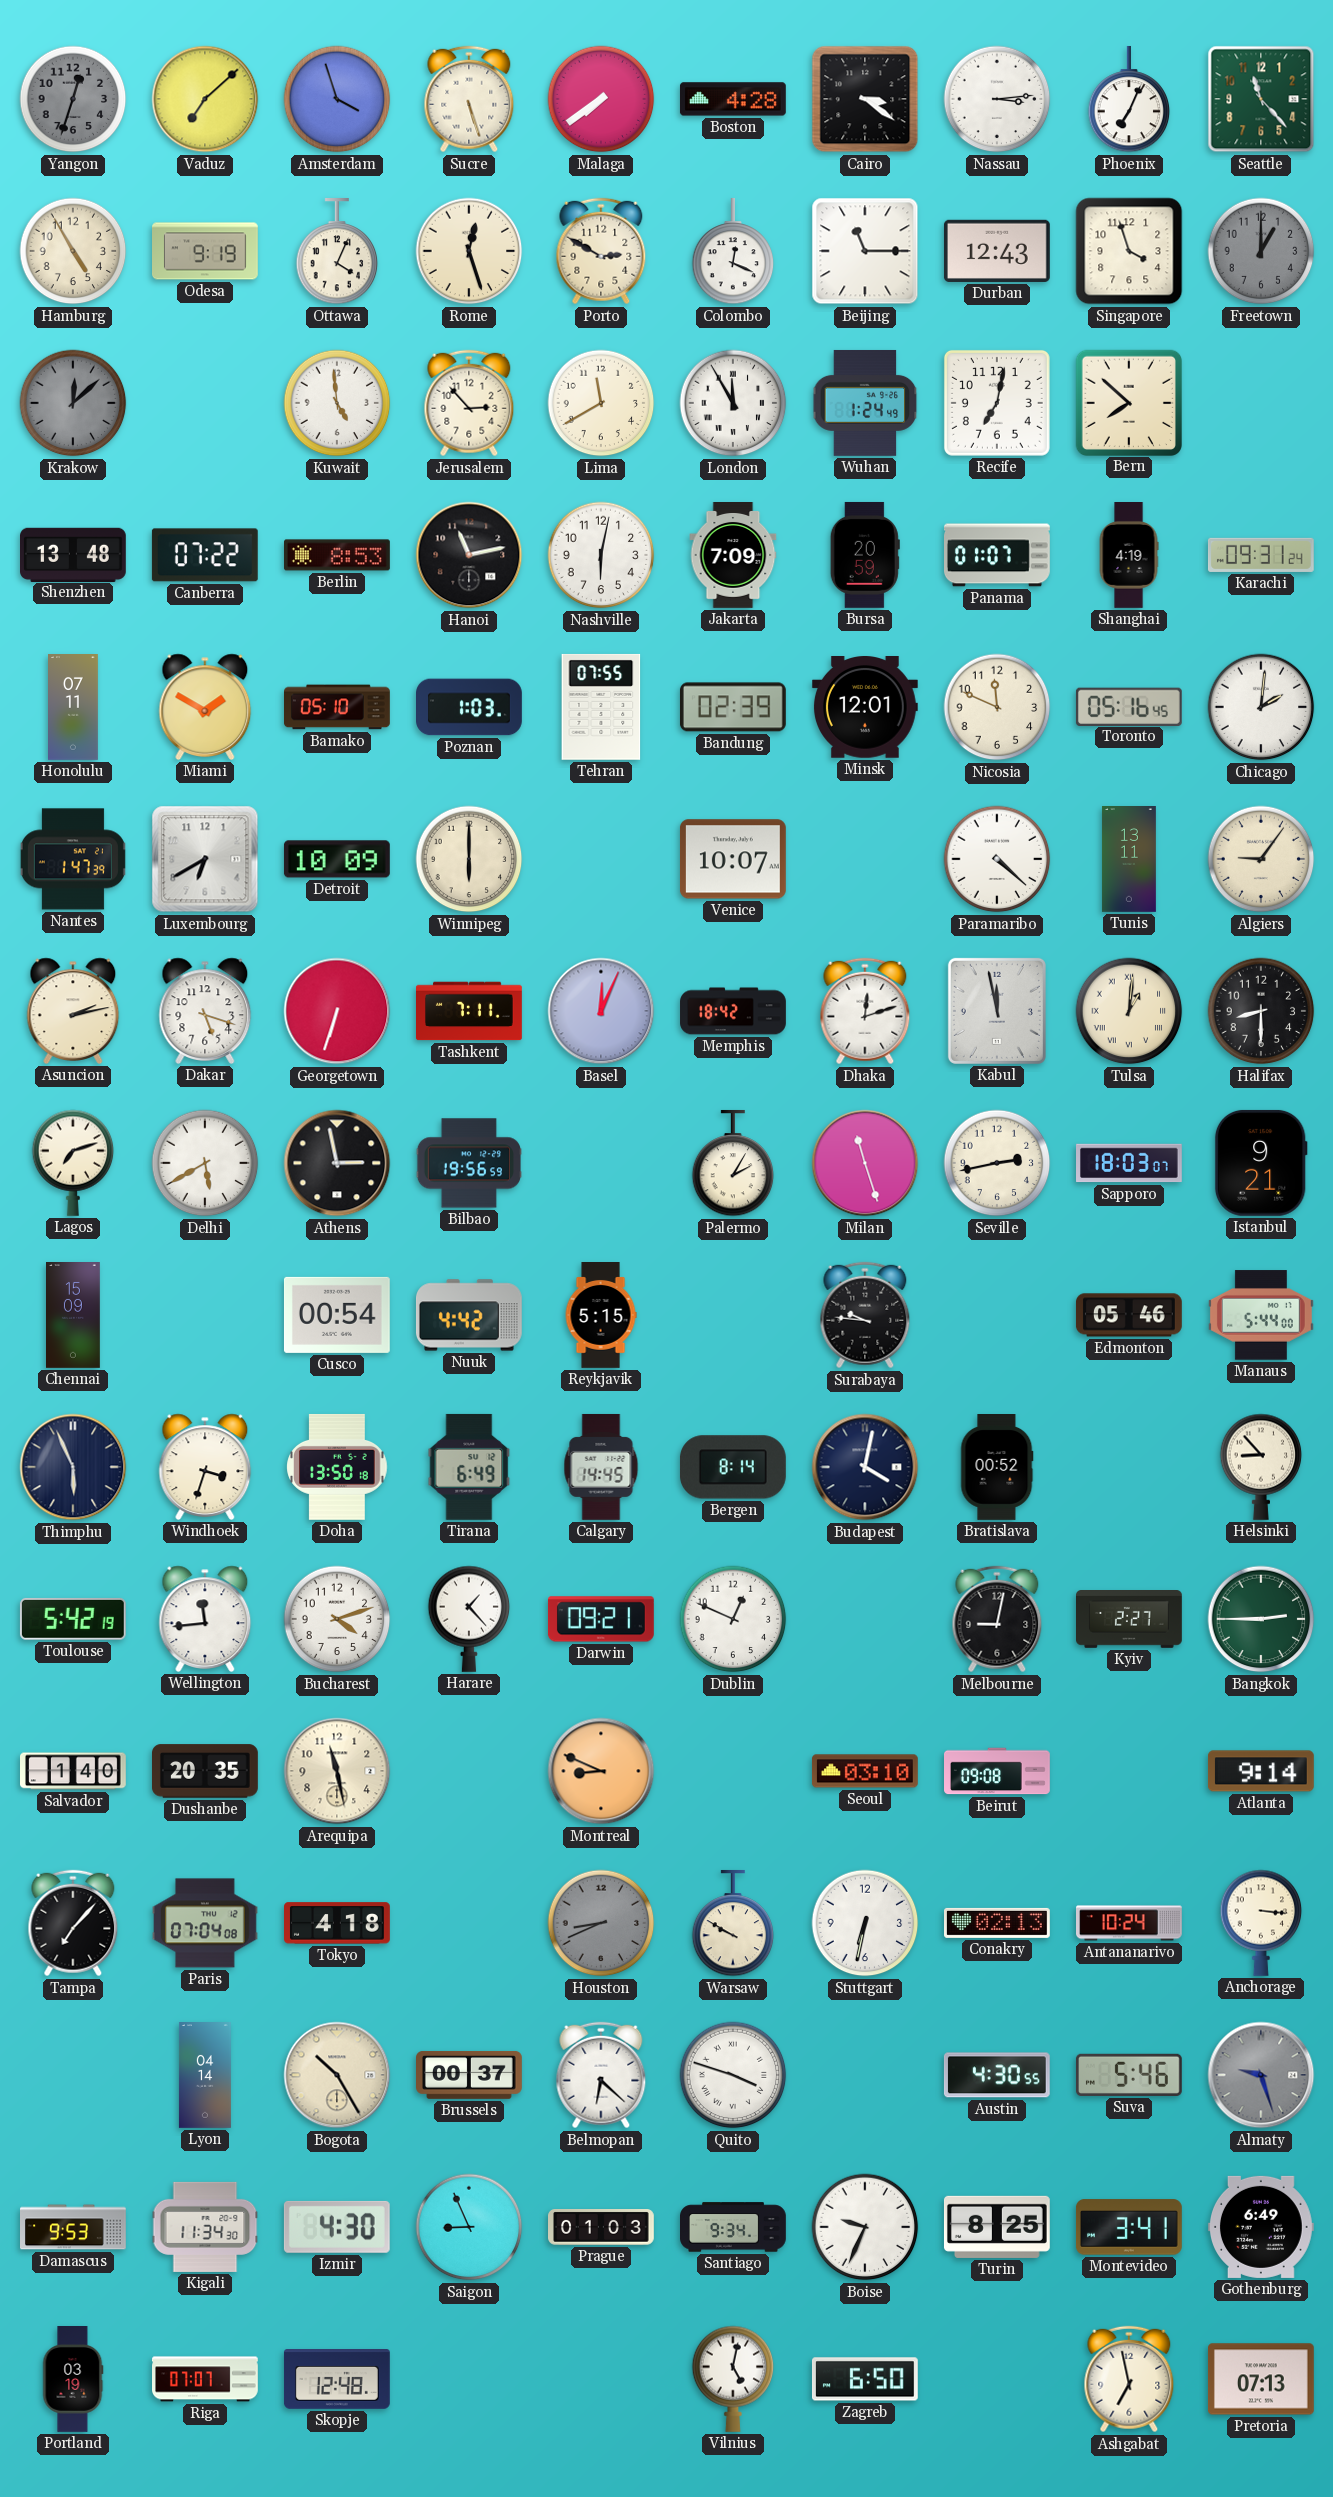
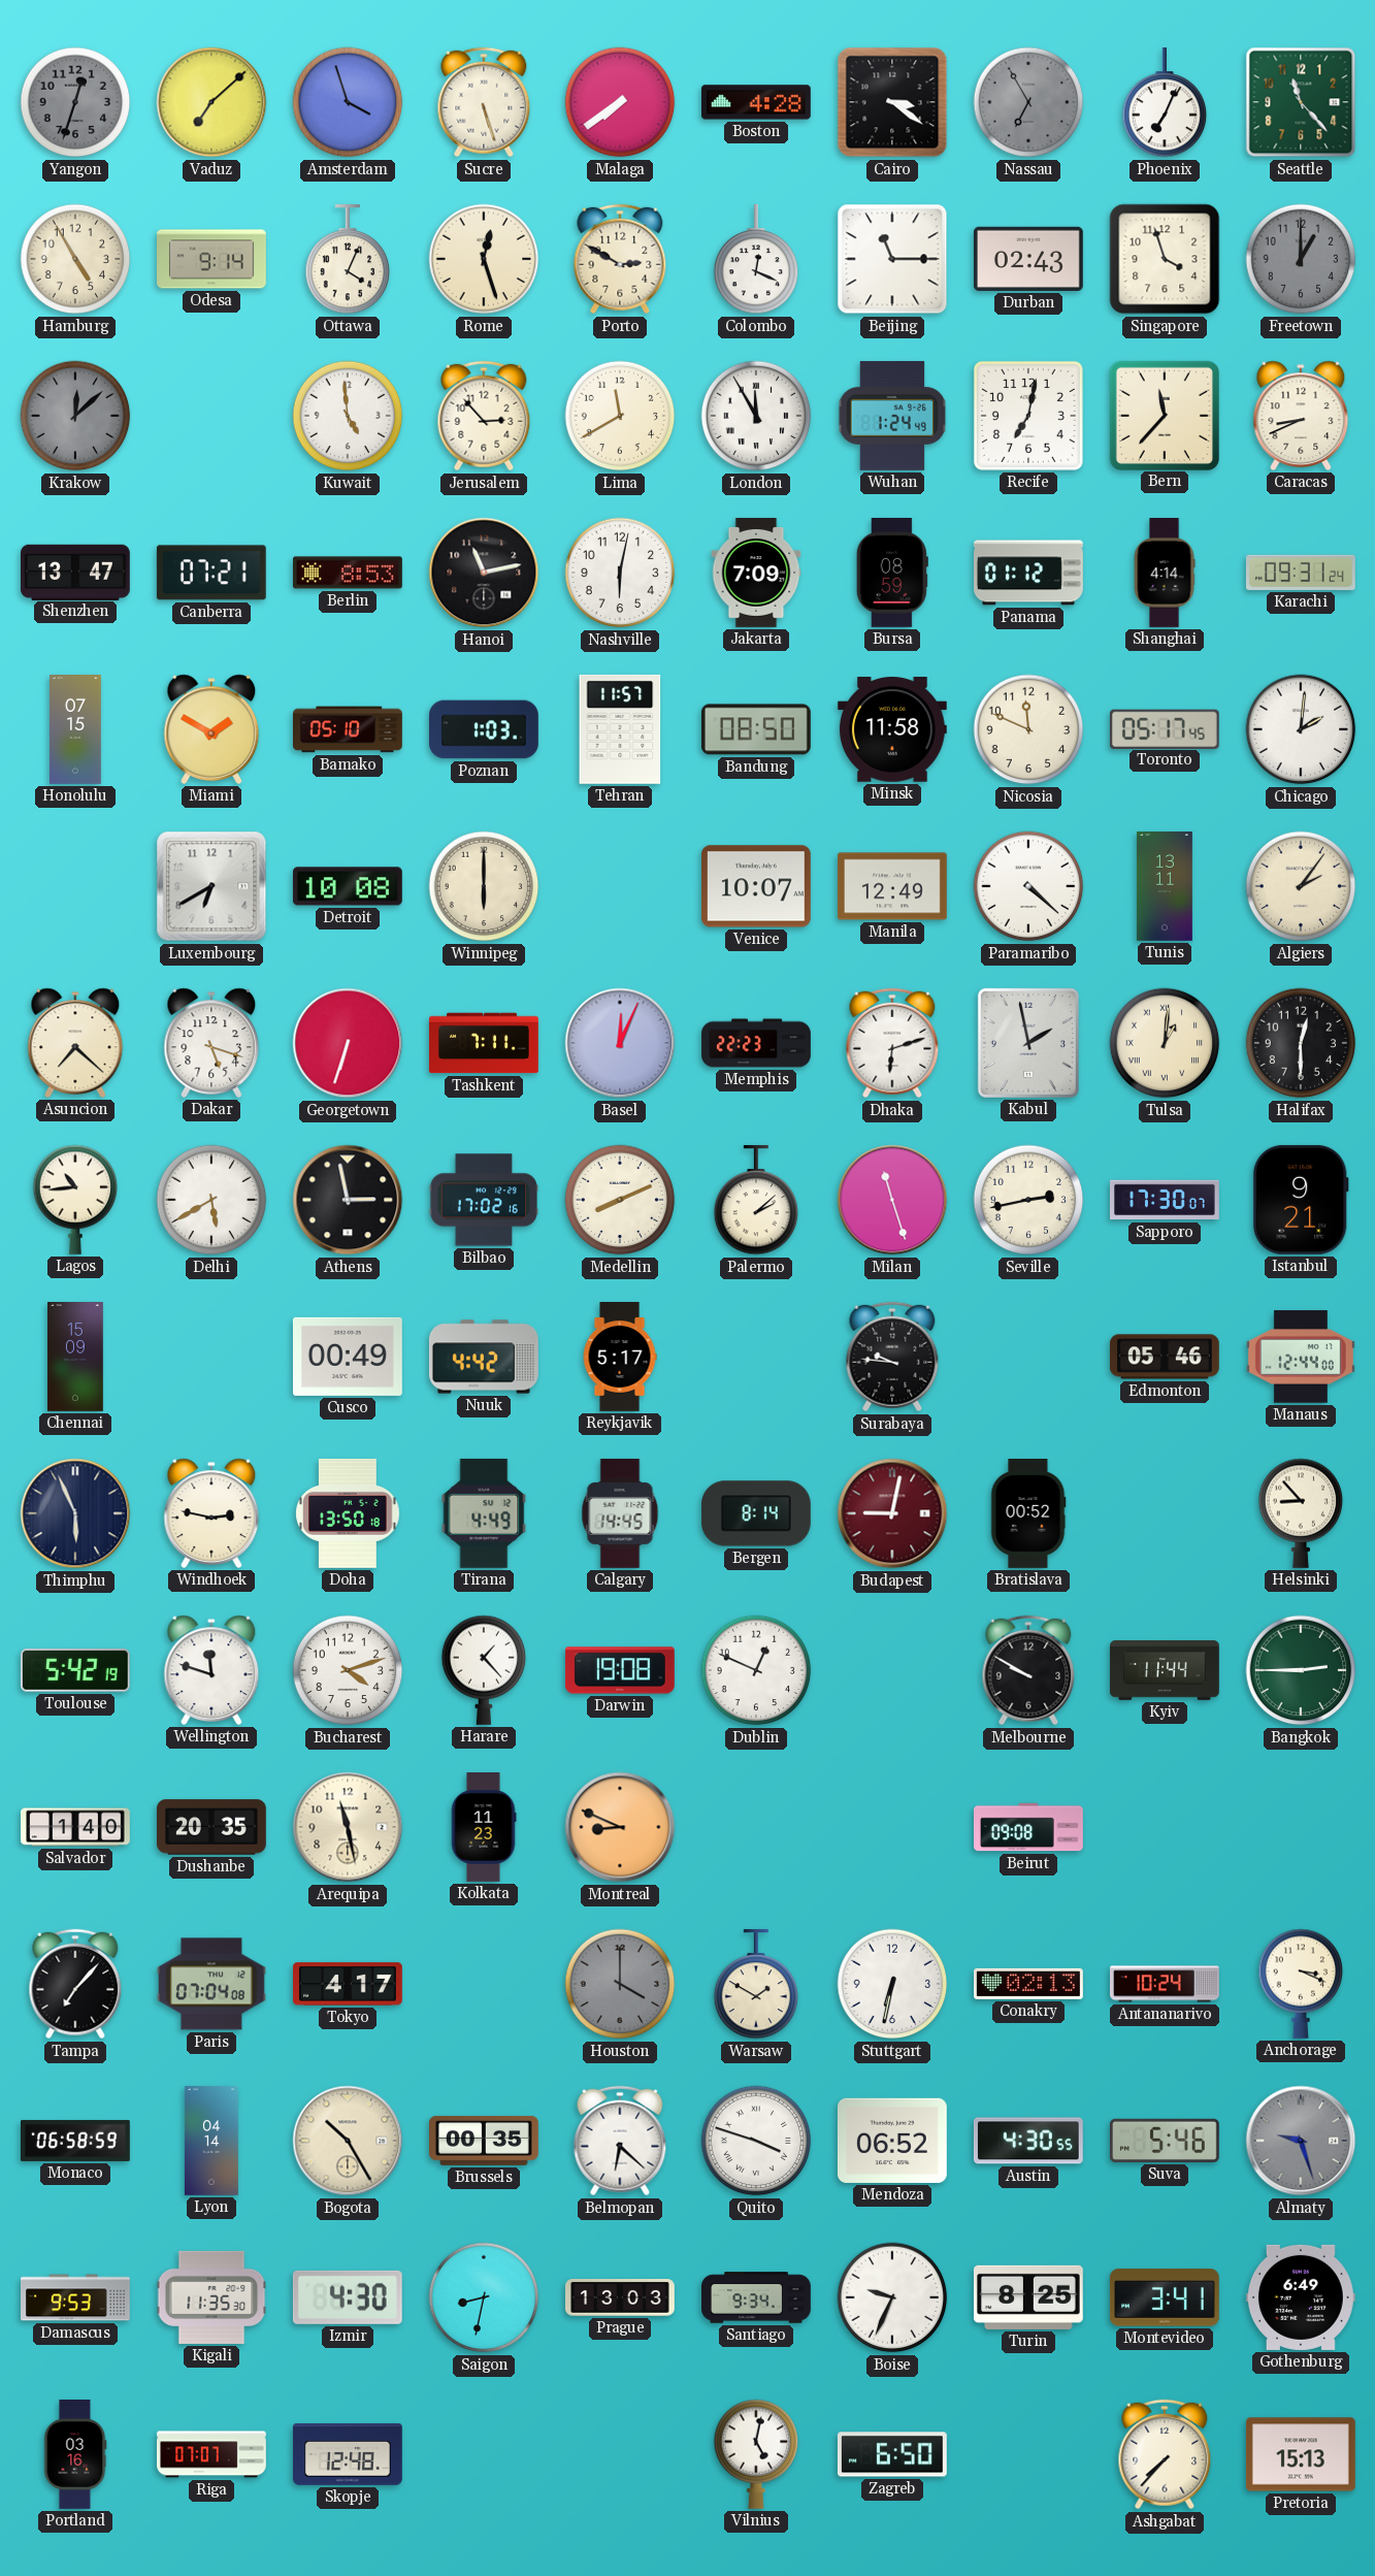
Nassau: 3:14 -> 6:55 (1028, 102)
Nassau dial: white -> grey (1028, 102)
Odesa: 9:19 -> 9:14 (212, 259)
Durban: 12:43 -> 02:43 (1028, 259)
Bern: 7:52 -> 11:37 (1164, 415)
Caracas: none -> 8:41 (1301, 416)
Shenzhen: 13:48 -> 13:47 (76, 572)
Canberra: 07:22 -> 07:21 (211, 573)
Bursa: 20:59 -> 08:59 (892, 573)
Panama: 01:07 -> 01:12 (1029, 573)
Shanghai: 4:19 -> 4:14 (1165, 574)
Honolulu: 07:11 -> 07:15 (76, 730)
Tehran: 07:55 -> 11:57 (620, 729)
Bandung: 02:39 -> 08:50 (756, 729)
Minsk: 12:01 -> 11:58 (892, 729)
Toronto: 05:16 -> 05:17 (1165, 728)
Nantes: 1:47 -> none (73, 859)
Detroit: 10:09 -> 10:08 (348, 886)
Manila: none -> 12:49 (892, 886)
Algiers: 9:06 -> 2:06 (1301, 886)
Asuncion: 2:13 -> 7:22 (75, 1043)
Memphis: 18:42 -> 22:23 (756, 1043)
Dhaka: 12:12 -> 6:12 (892, 1043)
Kabul: 11:58 -> 1:58 (1028, 1043)
Halifax: 8:30 -> 12:30 (1301, 1043)
Lagos: 7:12 -> 10:44 (75, 1200)
Bilbao: 19:56 -> 17:02 (483, 1200)
Medellin: none -> 8:11 (620, 1200)
Palermo: 2:05 -> 2:08 (756, 1200)
Sapporo: 18:03 -> 17:30 (1166, 1200)
Cusco: 00:54 -> 00:49 (348, 1357)
Reykjavik: 5:15 -> 5:17 (620, 1358)
Manaus: 5:44 -> 12:44 (1301, 1357)
Windhoek: 3:33 -> 2:47 (211, 1513)
Tirana: 6:49 -> 4:49 (484, 1513)
Budapest: 4:02 -> 9:02 (892, 1513)
Budapest dial: navy -> burgundy (892, 1513)
Wellington: 11:44 -> 11:48 (211, 1670)
Darwin: 09:21 -> 19:08 (620, 1670)
Melbourne: 9:02 -> 9:50 (1028, 1670)
Kyiv: 2:27 -> 11:44 (1166, 1671)
Kolkata: none -> 11:23 (484, 1828)
Seoul: 03:10 -> none (865, 1771)
Atlanta: 9:14 -> none (1261, 1771)
Tokyo: 4:18 -> 4:17 (349, 1984)
Houston: 8:41 -> 4:00 (620, 1984)
Warsaw: 9:50 -> 1:50 (756, 1984)
Anchorage: 3:16 -> 3:19 (1301, 1984)
Monaco: none -> 06:58 (76, 2141)
Brussels: 00:37 -> 00:35 (485, 2141)
Mendoza: none -> 06:52 (892, 2141)
Kigali: 11:34 -> 11:35 (211, 2297)
Saigon: 8:56 -> 8:32 (484, 2297)
Prague: 01:03 -> 13:03 (621, 2298)
Portland: 03:19 -> 03:16 (75, 2455)
Ashgabat: 6:58 -> 7:37 (1165, 2454)
Pretoria: 07:13 -> 15:13 (1301, 2454)
